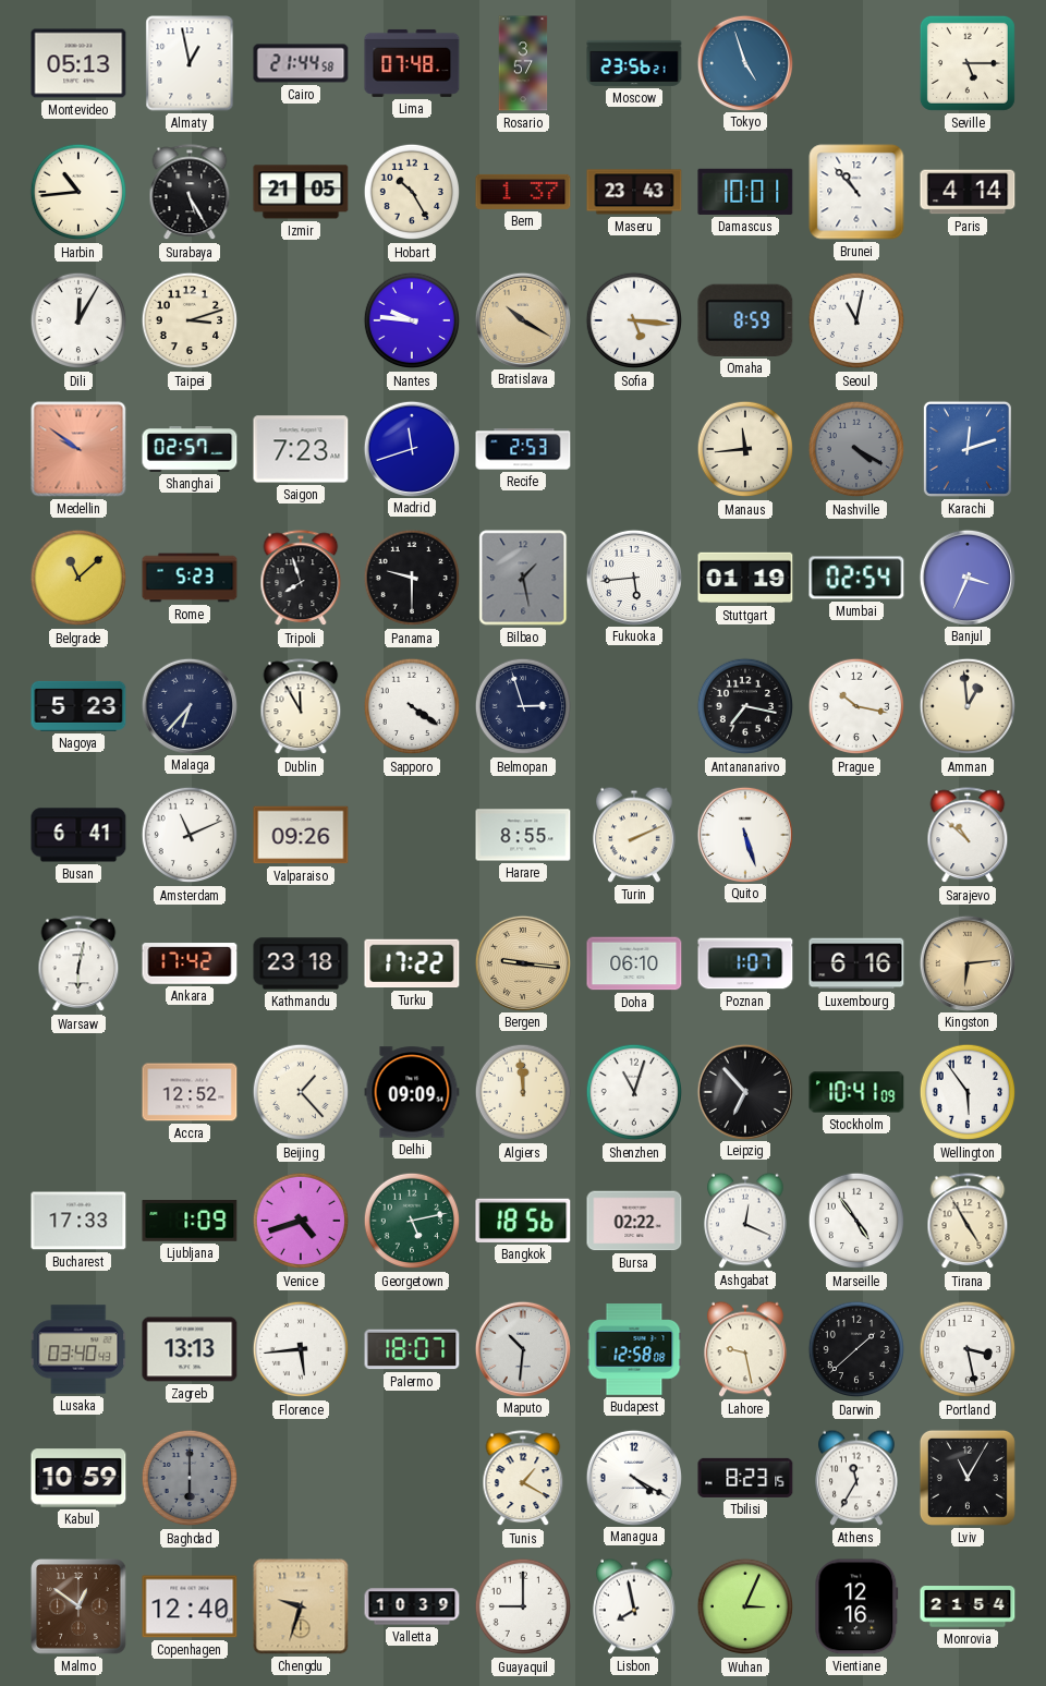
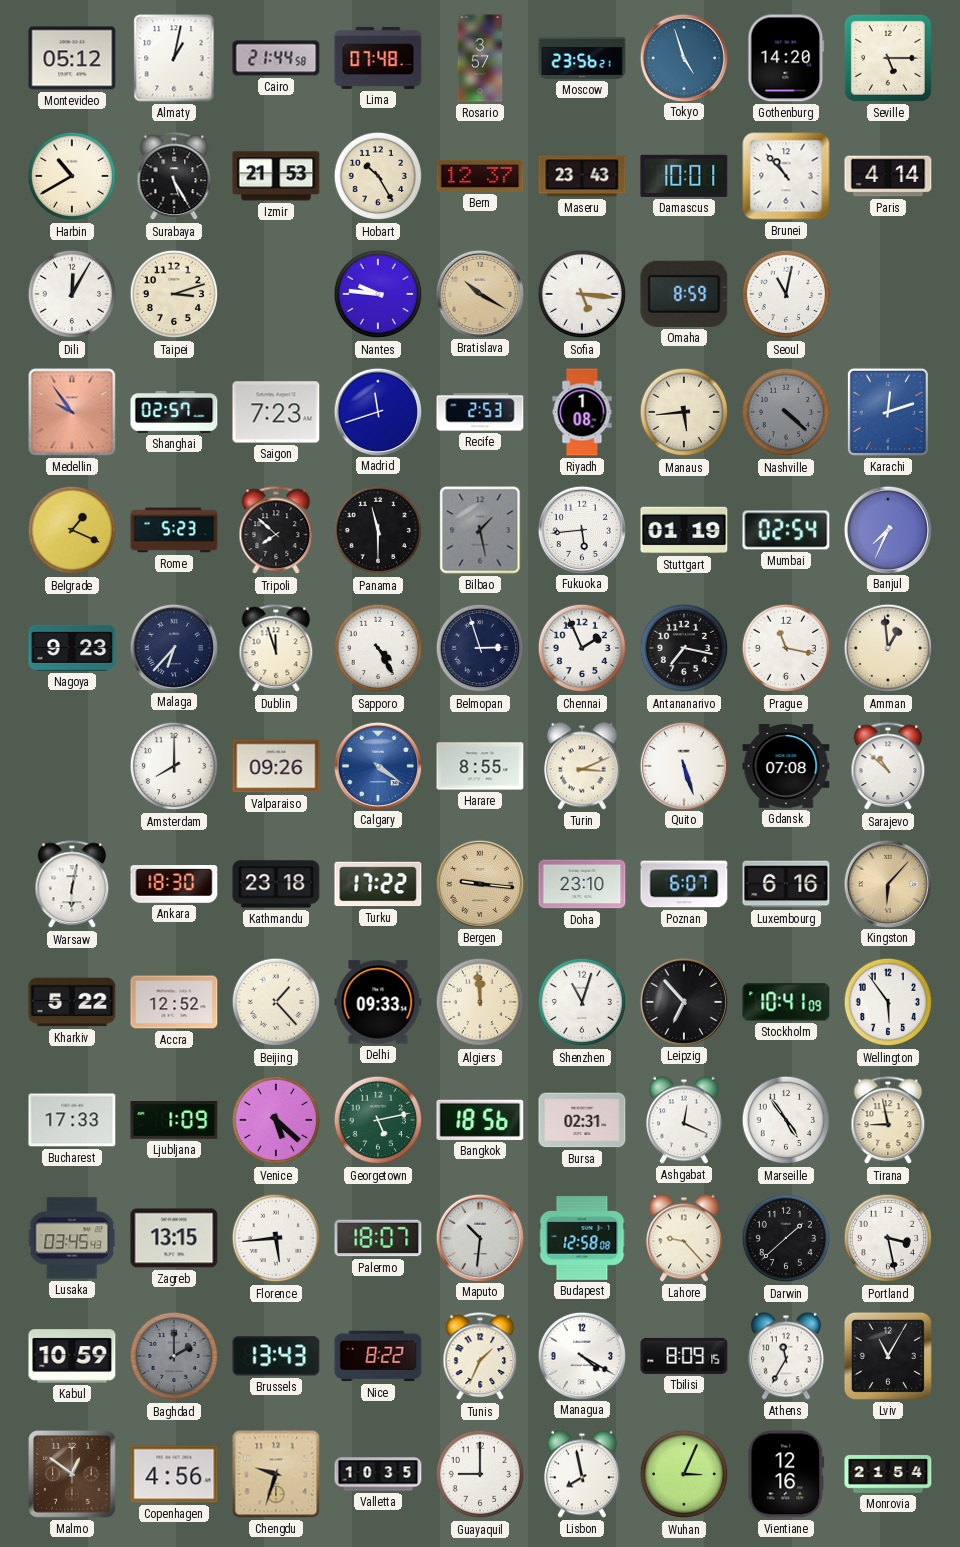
Montevideo: 05:13 -> 05:12 (72, 58)
Almaty: 12:58 -> 1:02 (174, 58)
Gothenburg: none -> 14:20 (786, 58)
Harbin: 10:44 -> 10:40 (72, 176)
Izmir: 21:05 -> 21:53 (276, 176)
Bern: 1:37 -> 12:37 (480, 176)
Medellin: 9:51 -> 9:54 (72, 412)
Riyadh: none -> 1:08 (582, 412)
Manaus: 11:44 -> 5:44 (684, 412)
Nashville: 4:20 -> 4:22 (786, 412)
Belgrade: 11:08 -> 1:19 (72, 530)
Tripoli: 7:57 -> 7:52 (276, 531)
Panama: 9:30 -> 11:30 (378, 530)
Banjul: 3:34 -> 7:34 (887, 529)
Nagoya: 5:23 -> 9:23 (72, 648)
Dublin: 11:55 -> 11:57 (276, 649)
Sapporo: 4:21 -> 4:25 (378, 648)
Chennai: none -> 1:56 (582, 648)
Prague: 10:17 -> 11:17 (786, 648)
Busan: 6:41 -> none (78, 835)
Amsterdam: 11:11 -> 8:00 (174, 766)
Calgary: none -> 4:21 (377, 765)
Turin: 2:11 -> 3:11 (583, 766)
Gdansk: none -> 07:08 (786, 766)
Ankara: 17:42 -> 18:30 (174, 884)
Doha: 06:10 -> 23:10 (582, 884)
Poznan: 1:07 -> 6:07 (684, 884)
Kingston: 6:14 -> 6:07 (887, 883)
Kharkiv: none -> 5:22 (72, 1002)
Delhi: 09:09 -> 09:33 (378, 1002)
Venice: 4:42 -> 5:22 (276, 1120)
Bursa: 02:22 -> 02:31 (582, 1120)
Tirana: 4:55 -> 8:58 (888, 1121)
Lusaka: 03:40 -> 03:45 (72, 1238)
Zagreb: 13:13 -> 13:15 (174, 1238)
Lahore: 9:28 -> 9:23 (685, 1238)
Baghdad: 6:00 -> 2:00 (174, 1356)
Brussels: none -> 13:43 (276, 1356)
Nice: none -> 8:22 (378, 1356)
Tunis: 1:20 -> 1:34 (480, 1357)
Tbilisi: 8:23 -> 8:09 (684, 1356)
Copenhagen: 12:40 -> 4:56 (174, 1474)
Valletta: 10:39 -> 10:35 (378, 1474)
